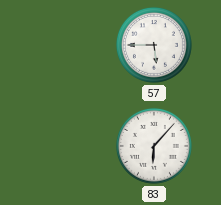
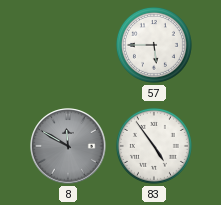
8: none -> 11:50 (68, 146)
83: 6:07 -> 4:54 (154, 146)
